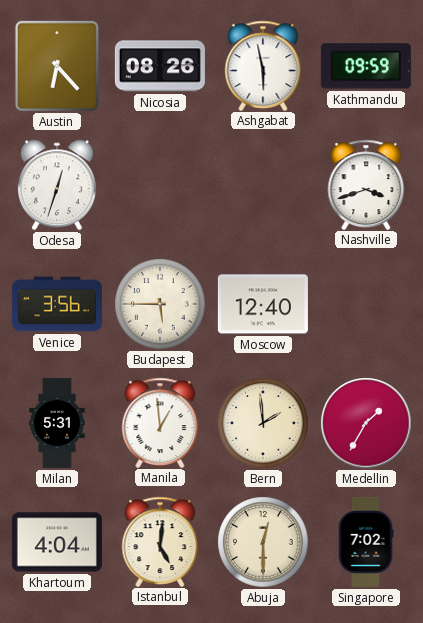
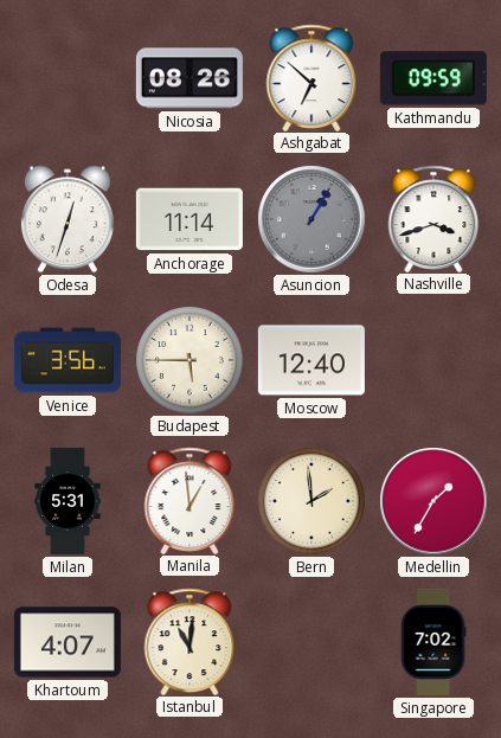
Austin: 6:23 -> none (57, 66)
Ashgabat: 5:58 -> 6:52 (311, 77)
Anchorage: none -> 11:14 (190, 219)
Asuncion: none -> 1:05 (311, 219)
Khartoum: 4:04 -> 4:07 (68, 642)
Istanbul: 5:01 -> 11:01 (190, 641)
Abuja: 12:30 -> none (263, 542)
